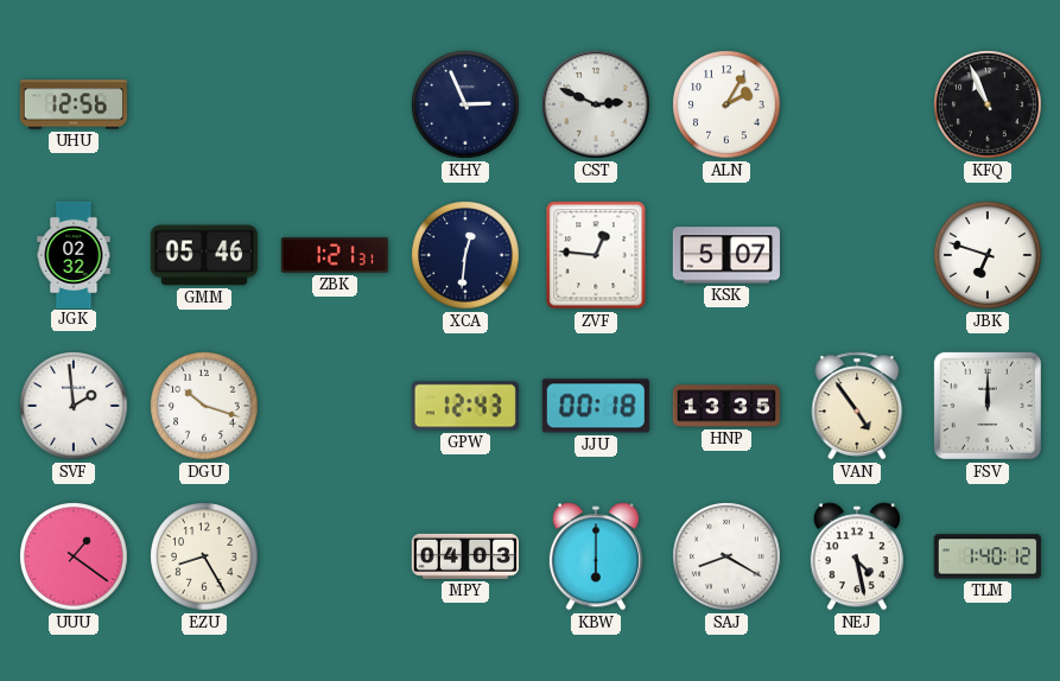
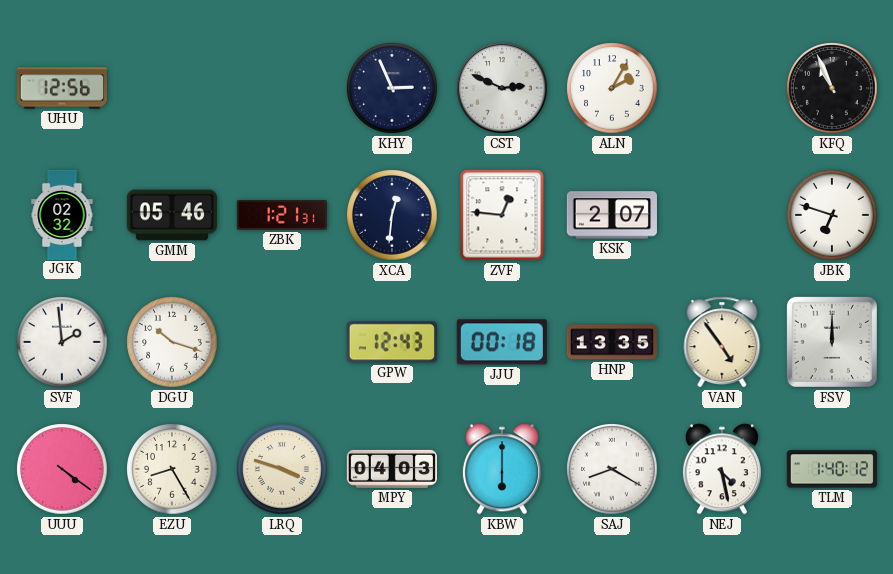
KSK: 5:07 -> 2:07 (612, 215)
UUU: 1:21 -> 4:21 (62, 469)
LRQ: none -> 3:48 (282, 469)
